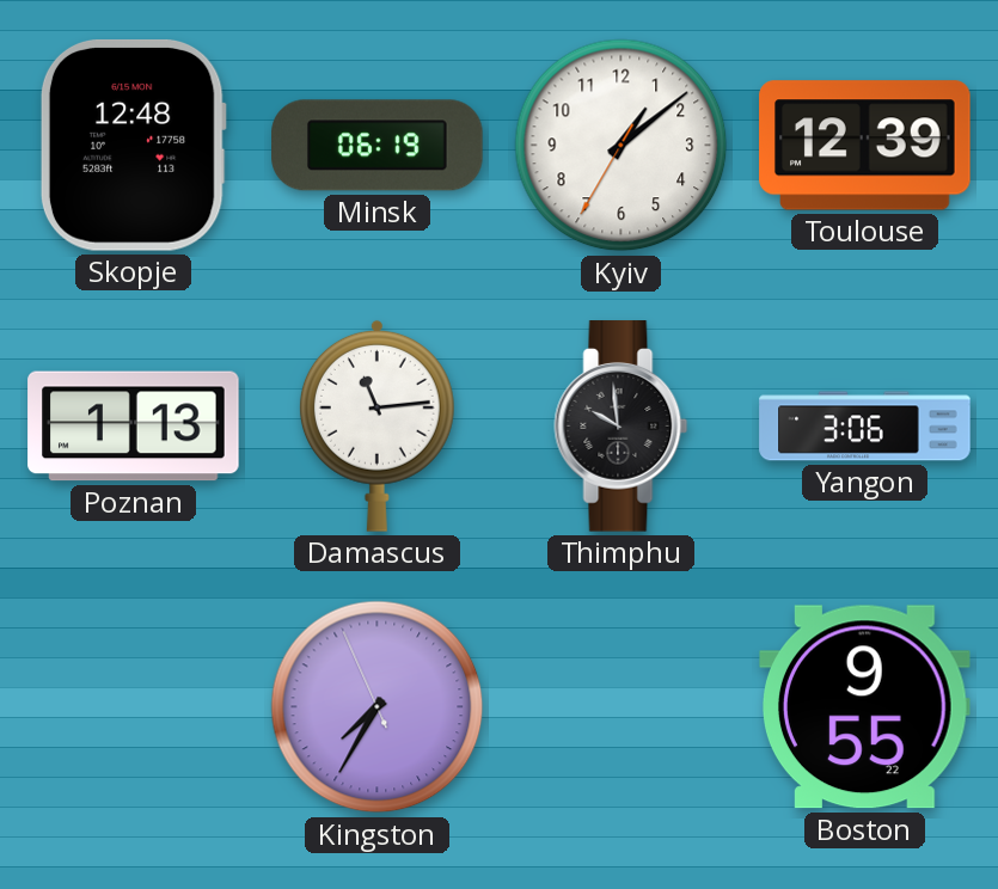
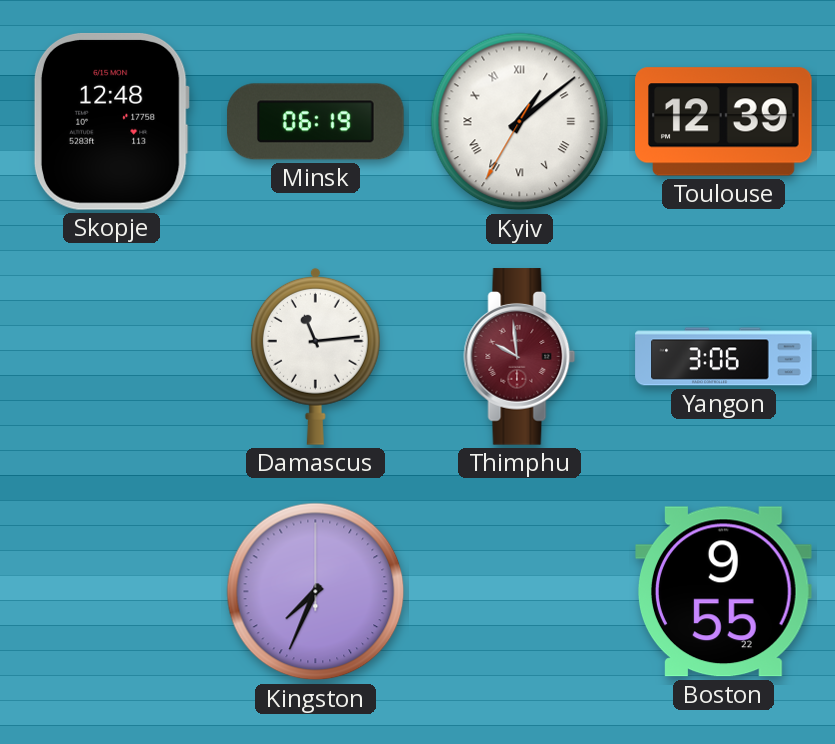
Kyiv numerals: Arabic -> Roman (520, 122)
Poznan: 1:13 -> none (134, 427)
Thimphu dial: black -> burgundy (520, 357)
Kingston: 7:34:56 -> 7:34:00 (316, 592)
